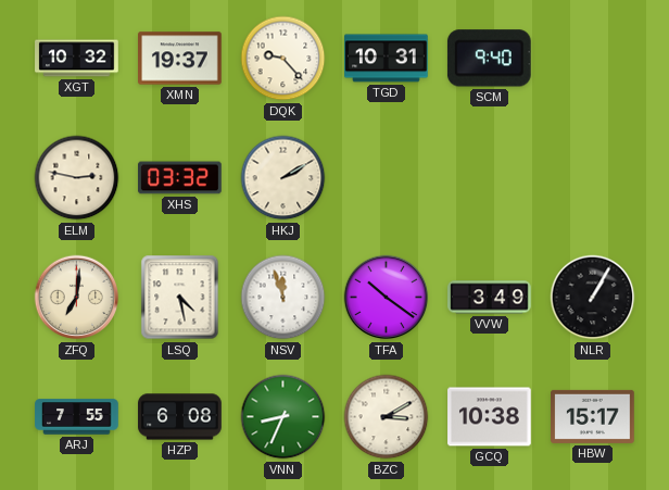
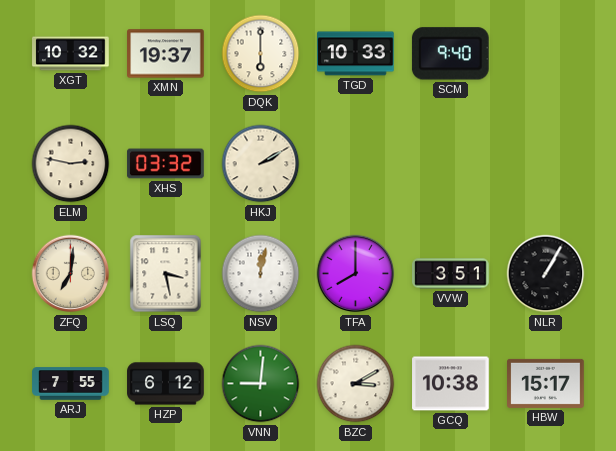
DQK: 9:23 -> 6:00 (261, 54)
TGD: 10:31 -> 10:33 (356, 54)
LSQ: 4:28 -> 3:28 (166, 274)
NSV: 11:57 -> 12:02 (261, 274)
TFA: 10:21 -> 8:00 (356, 274)
VVW: 3:49 -> 3:51 (451, 274)
HZP: 6:08 -> 6:12 (166, 384)
VNN: 8:34 -> 9:01 (261, 384)
